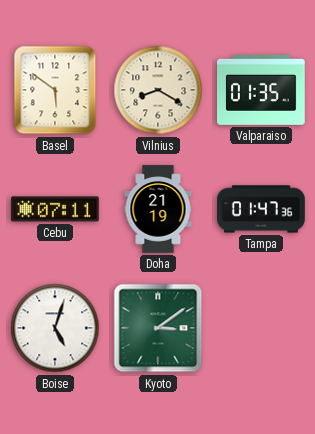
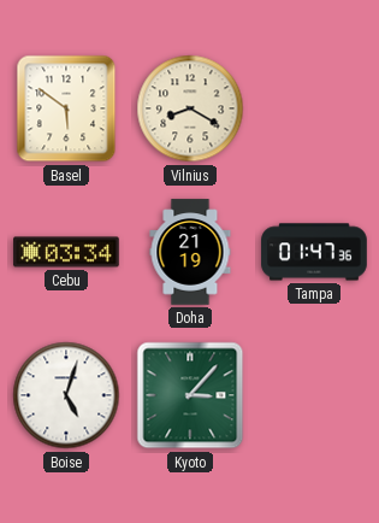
Valparaiso: 01:35 -> none (261, 90)
Cebu: 07:11 -> 03:34 (66, 252)
Kyoto: 3:09 -> 3:07 (190, 395)
